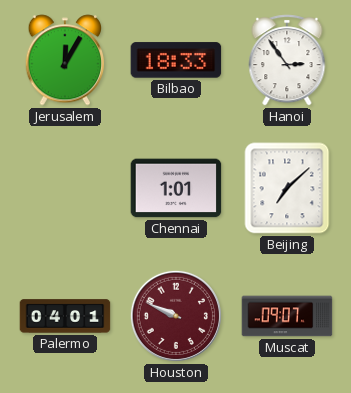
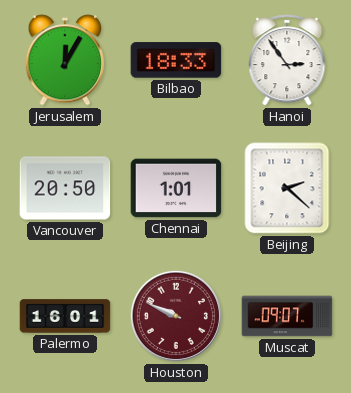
Vancouver: none -> 20:50 (65, 188)
Beijing: 7:08 -> 2:22 (287, 188)
Palermo: 04:01 -> 16:01 (65, 316)
